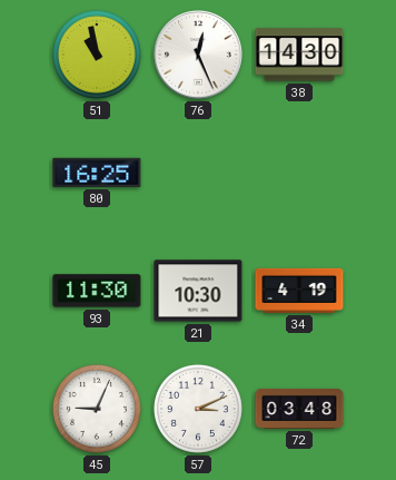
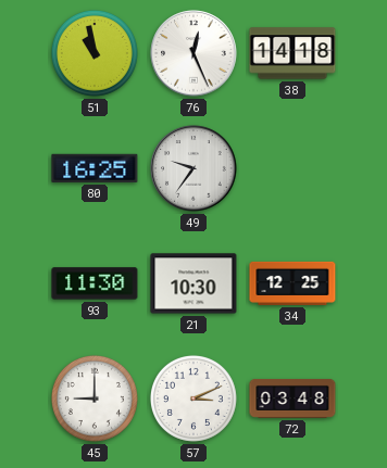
38: 14:30 -> 14:18 (292, 53)
49: none -> 9:36 (193, 168)
34: 4:19 -> 12:25 (292, 283)
45: 9:04 -> 9:00 (95, 399)
